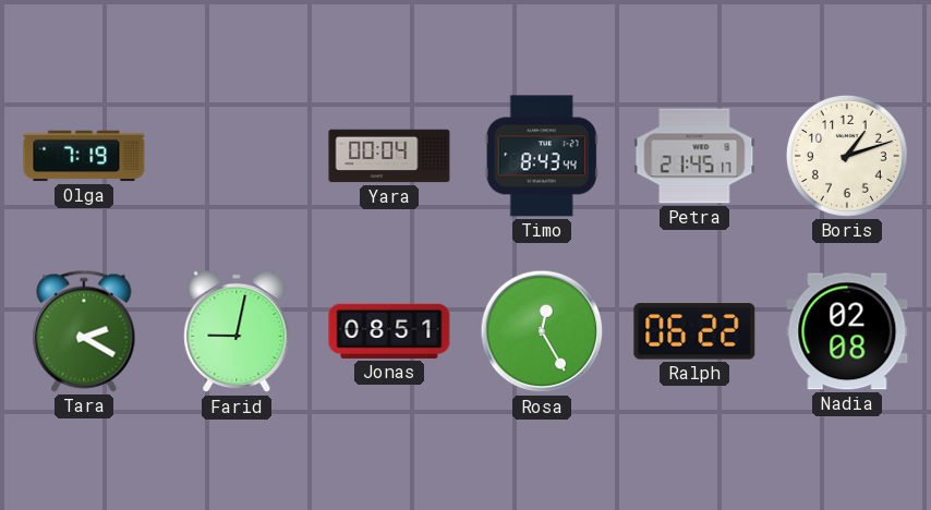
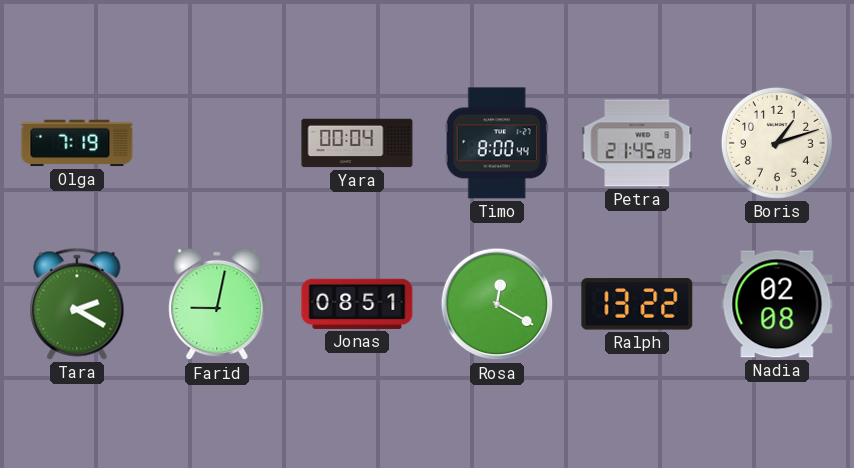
Timo: 8:43 -> 8:00 (497, 143)
Petra: 21:45:17 -> 21:45:28 (637, 143)
Rosa: 12:25 -> 12:20 (497, 304)
Ralph: 06:22 -> 13:22 (637, 304)
